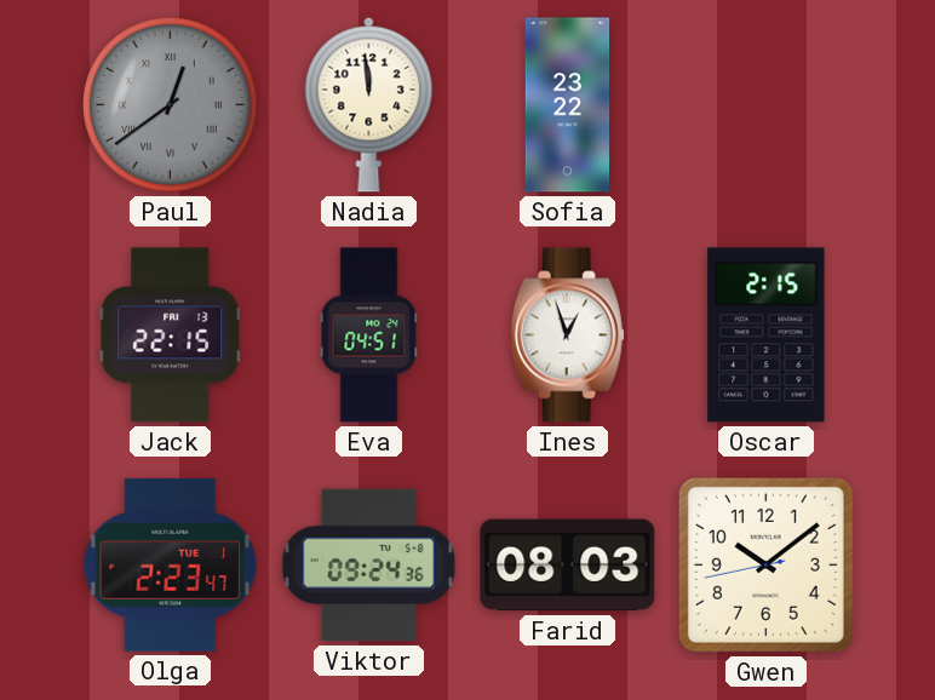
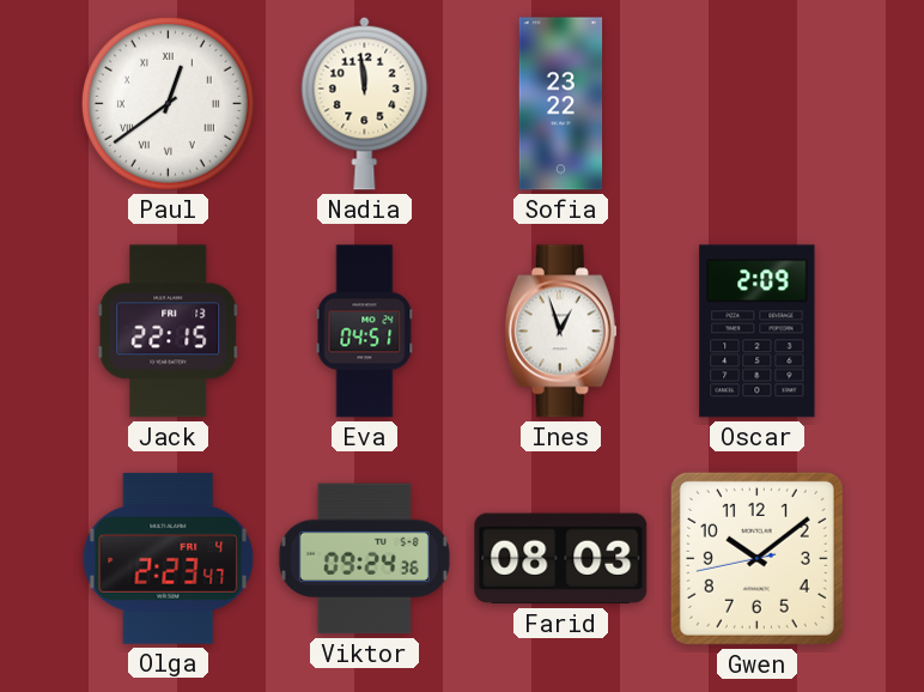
Paul dial: grey -> white (168, 103)
Oscar: 2:15 -> 2:09 (758, 332)
Olga date: TUE 1 -> FRI 4 (169, 558)
